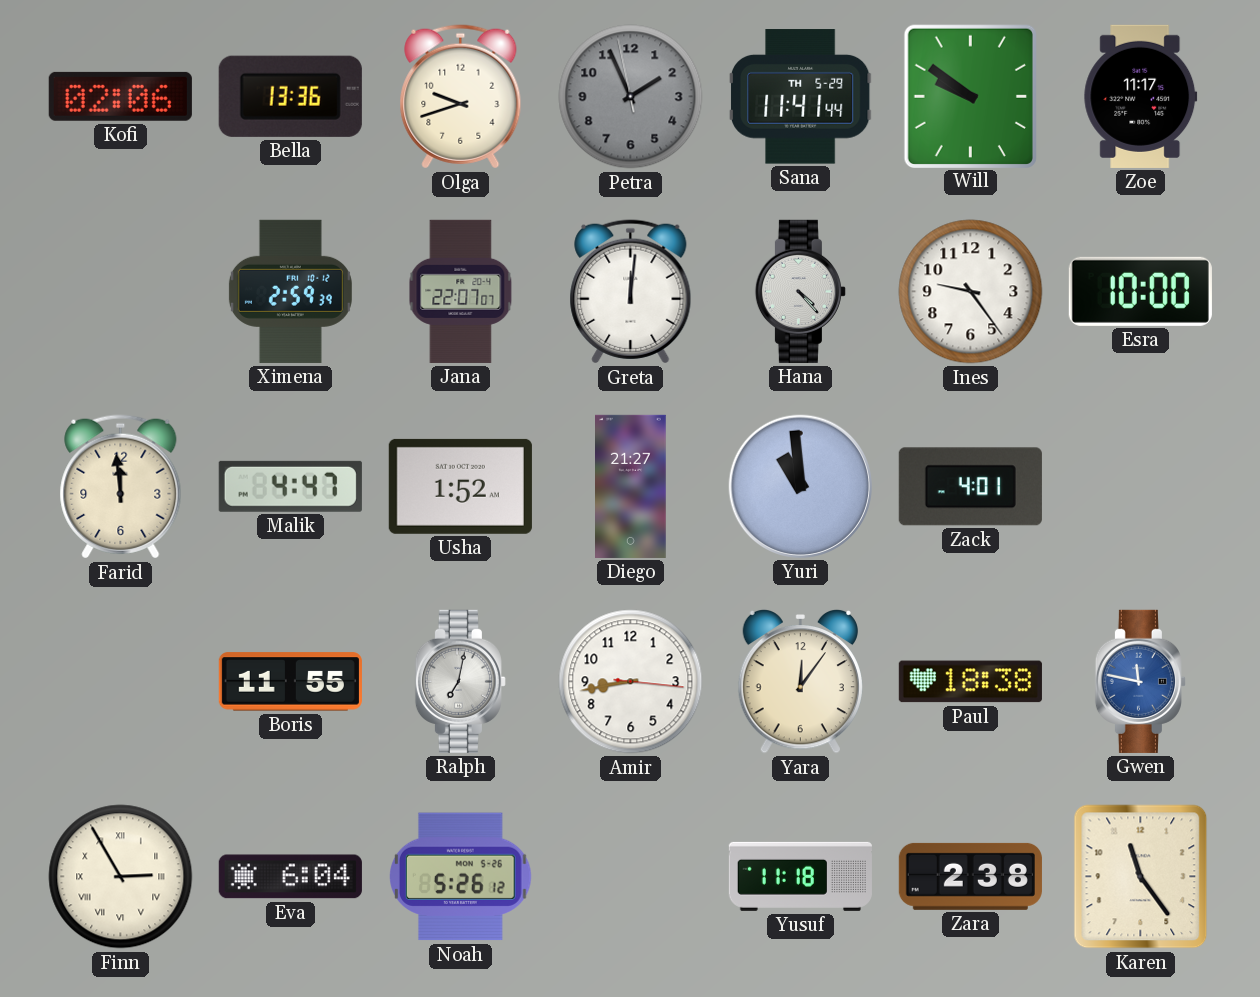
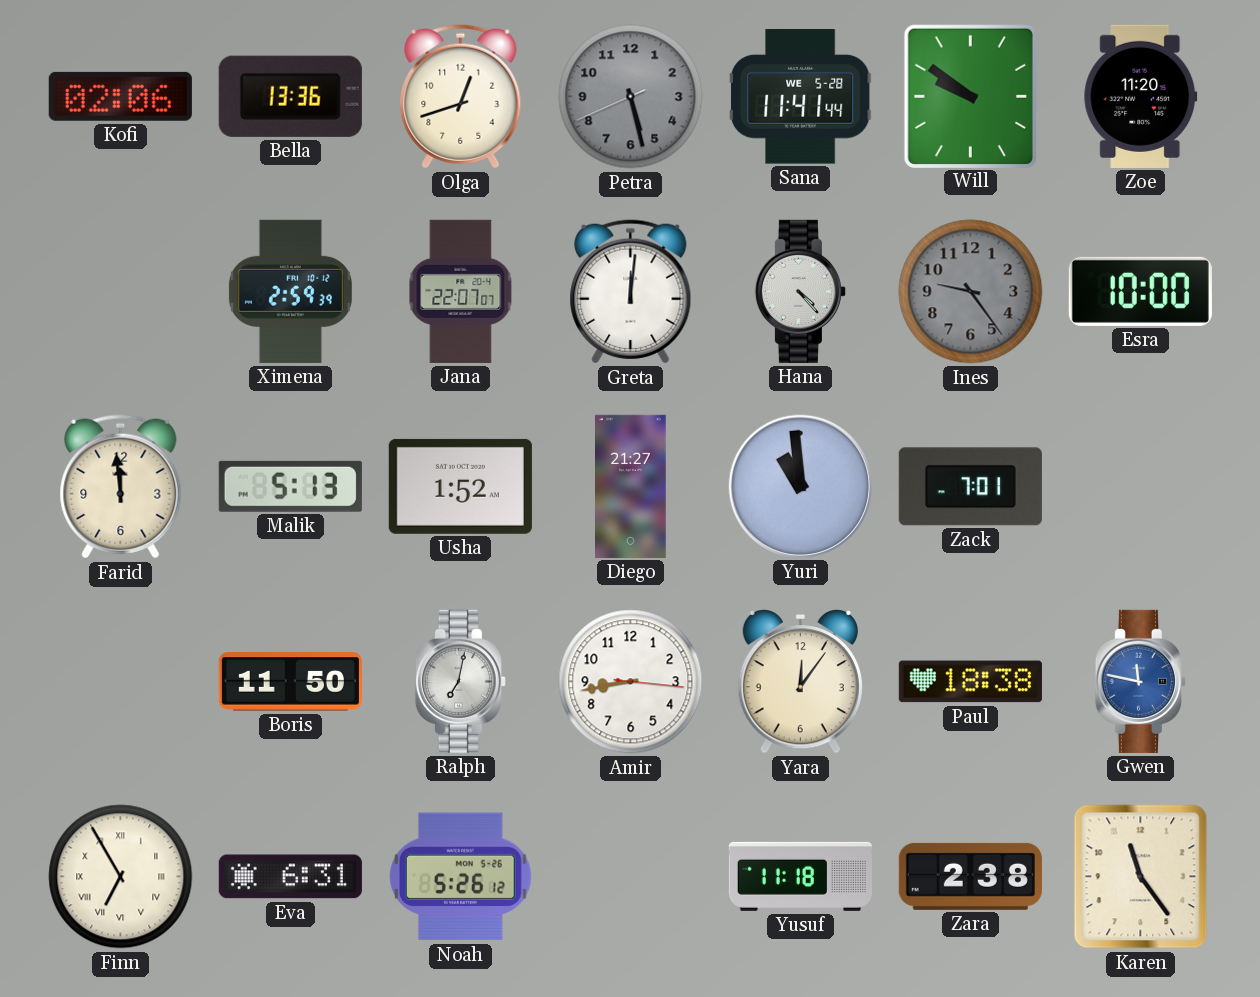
Olga: 9:42 -> 12:42 (461, 97)
Petra: 1:55 -> 5:27 (631, 97)
Sana date: TH 5-29 -> WE 5-28 (800, 97)
Zoe: 11:17 -> 11:20 (1141, 96)
Ines dial: white -> grey (971, 292)
Malik: 4:47 -> 5:13 (290, 486)
Zack: 4:01 -> 7:01 (970, 487)
Boris: 11:55 -> 11:50 (290, 682)
Finn: 2:55 -> 6:55 (121, 877)
Eva: 6:04 -> 6:31 (290, 877)
